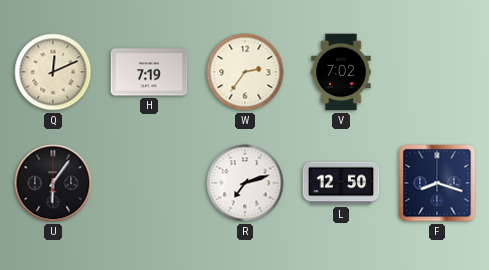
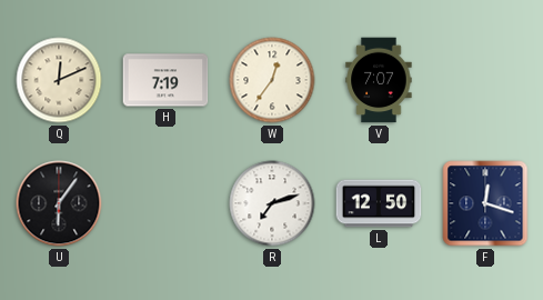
W: 2:36 -> 12:36 (272, 80)
V: 7:02 -> 7:07 (379, 80)
F: 8:18 -> 12:18 (485, 203)
